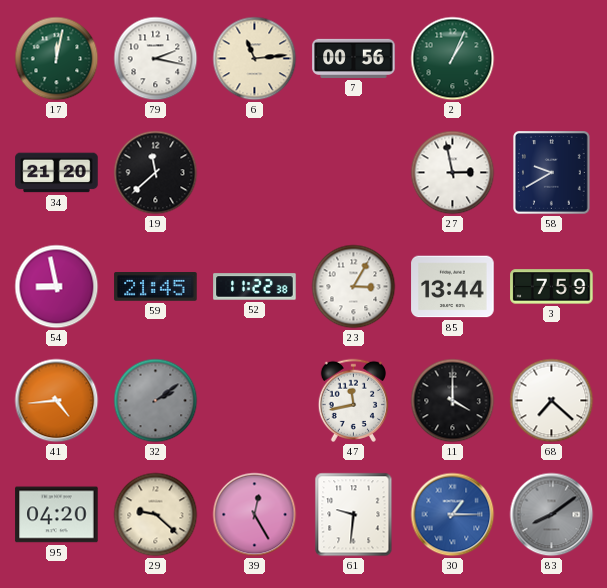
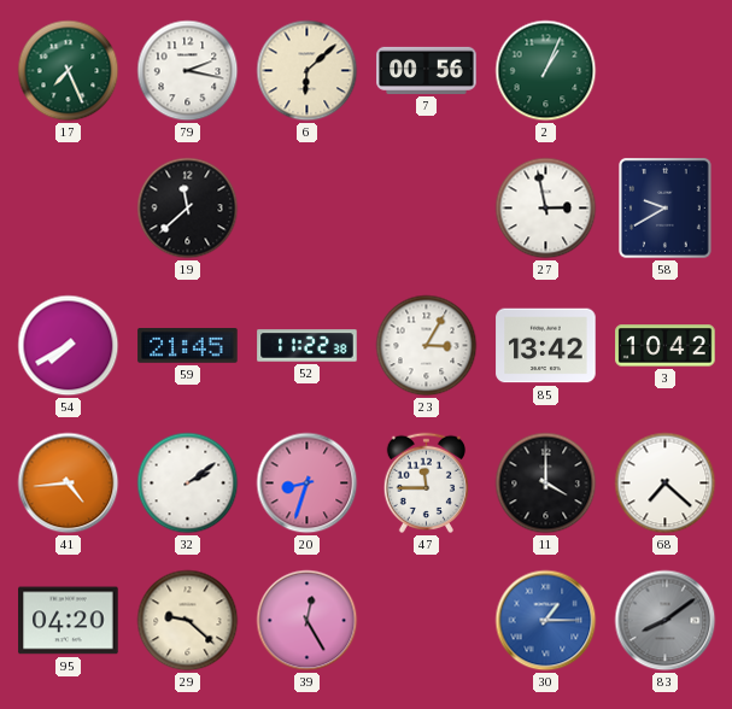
17: 12:02 -> 7:26 (69, 71)
6: 11:14 -> 6:08 (308, 71)
34: 21:20 -> none (57, 173)
54: 8:58 -> 7:40 (69, 346)
85: 13:44 -> 13:42 (546, 346)
3: 7:59 -> 10:42 (666, 346)
32 dial: grey -> white (188, 484)
20: none -> 8:33 (308, 484)
47: 11:43 -> 11:45 (426, 482)
61: 9:31 -> none (354, 515)
